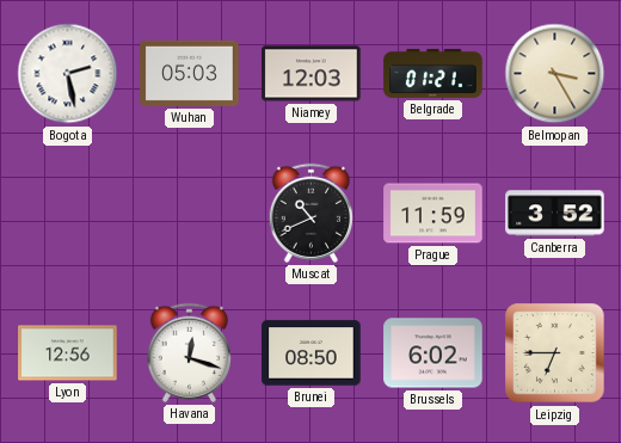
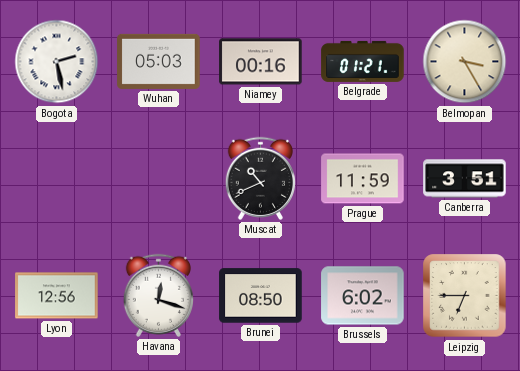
Niamey: 12:03 -> 00:16 (261, 62)
Canberra: 3:52 -> 3:51 (465, 179)
